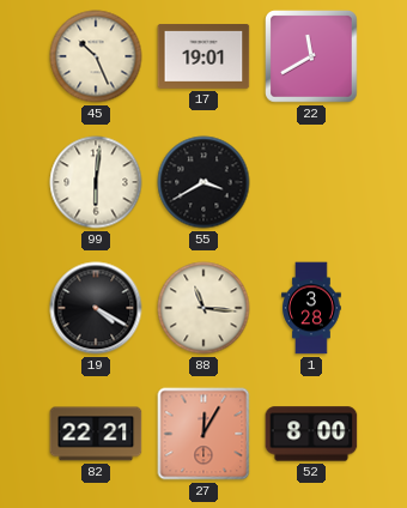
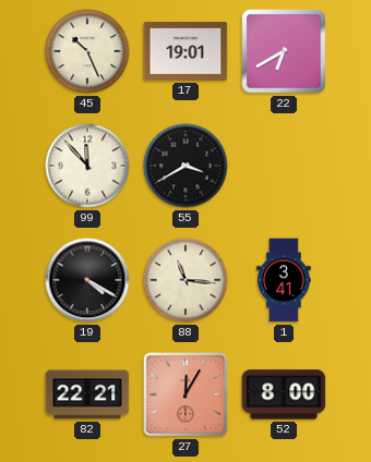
22: 11:40 -> 6:40 (284, 51)
99: 6:01 -> 11:53 (87, 166)
1: 3:28 -> 3:41 (284, 280)
